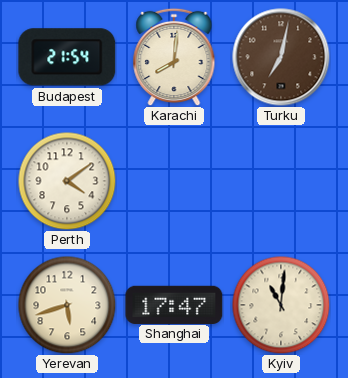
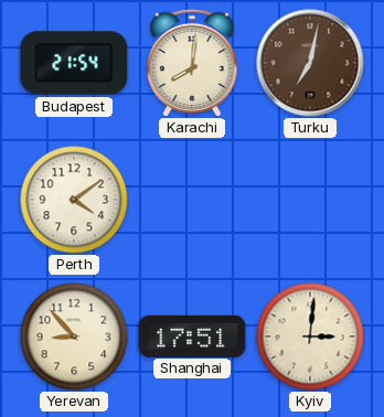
Yerevan: 5:42 -> 8:53 (74, 336)
Shanghai: 17:47 -> 17:51 (192, 335)
Kyiv: 11:01 -> 3:01 (310, 336)
